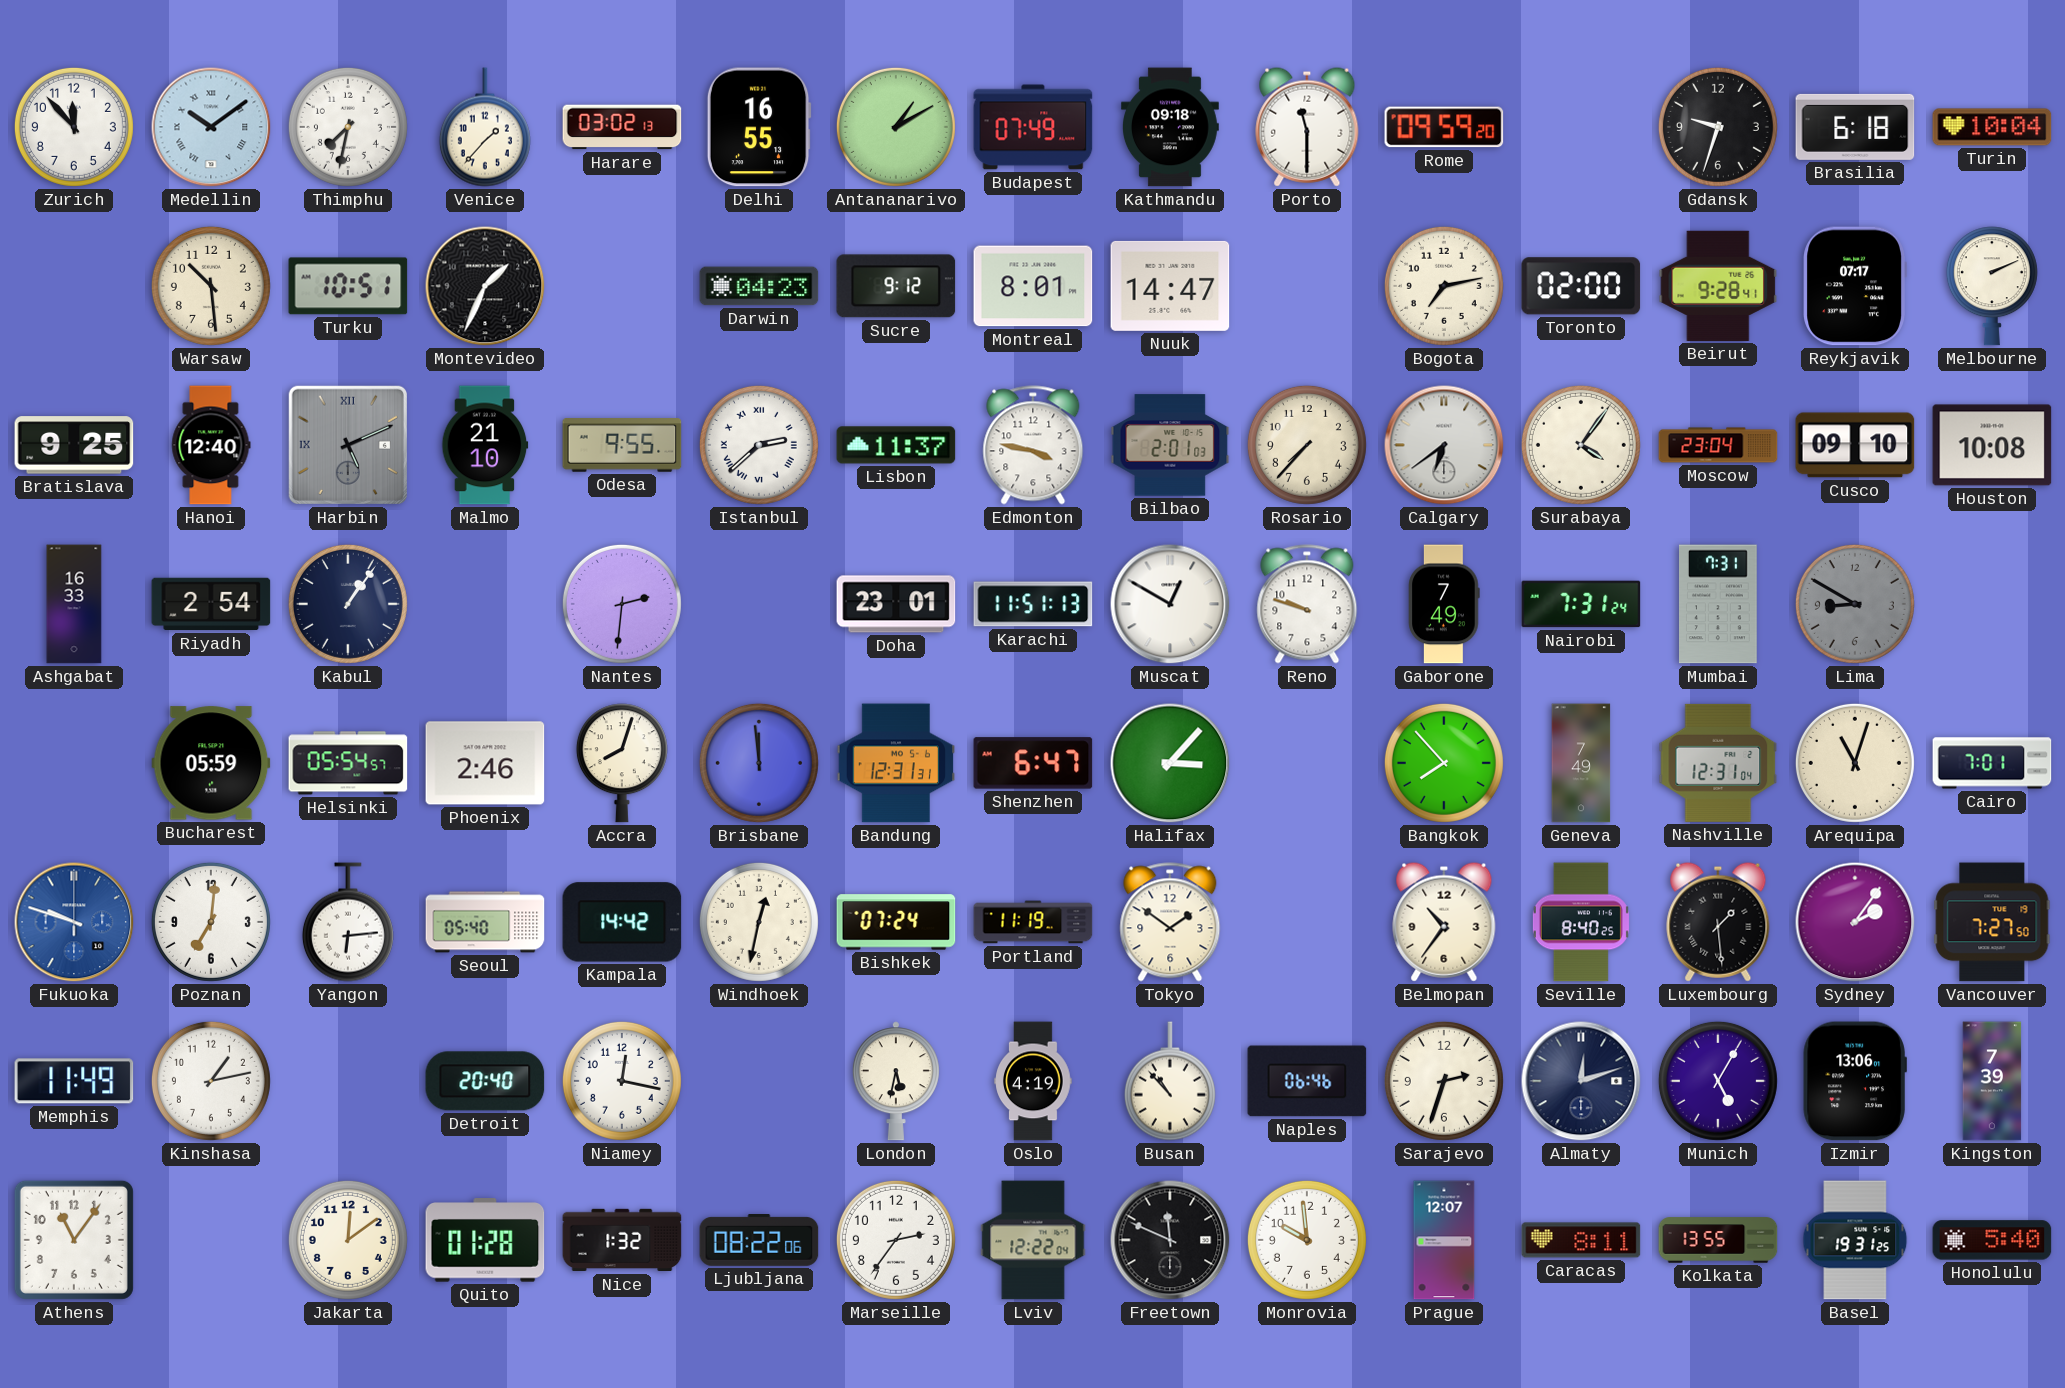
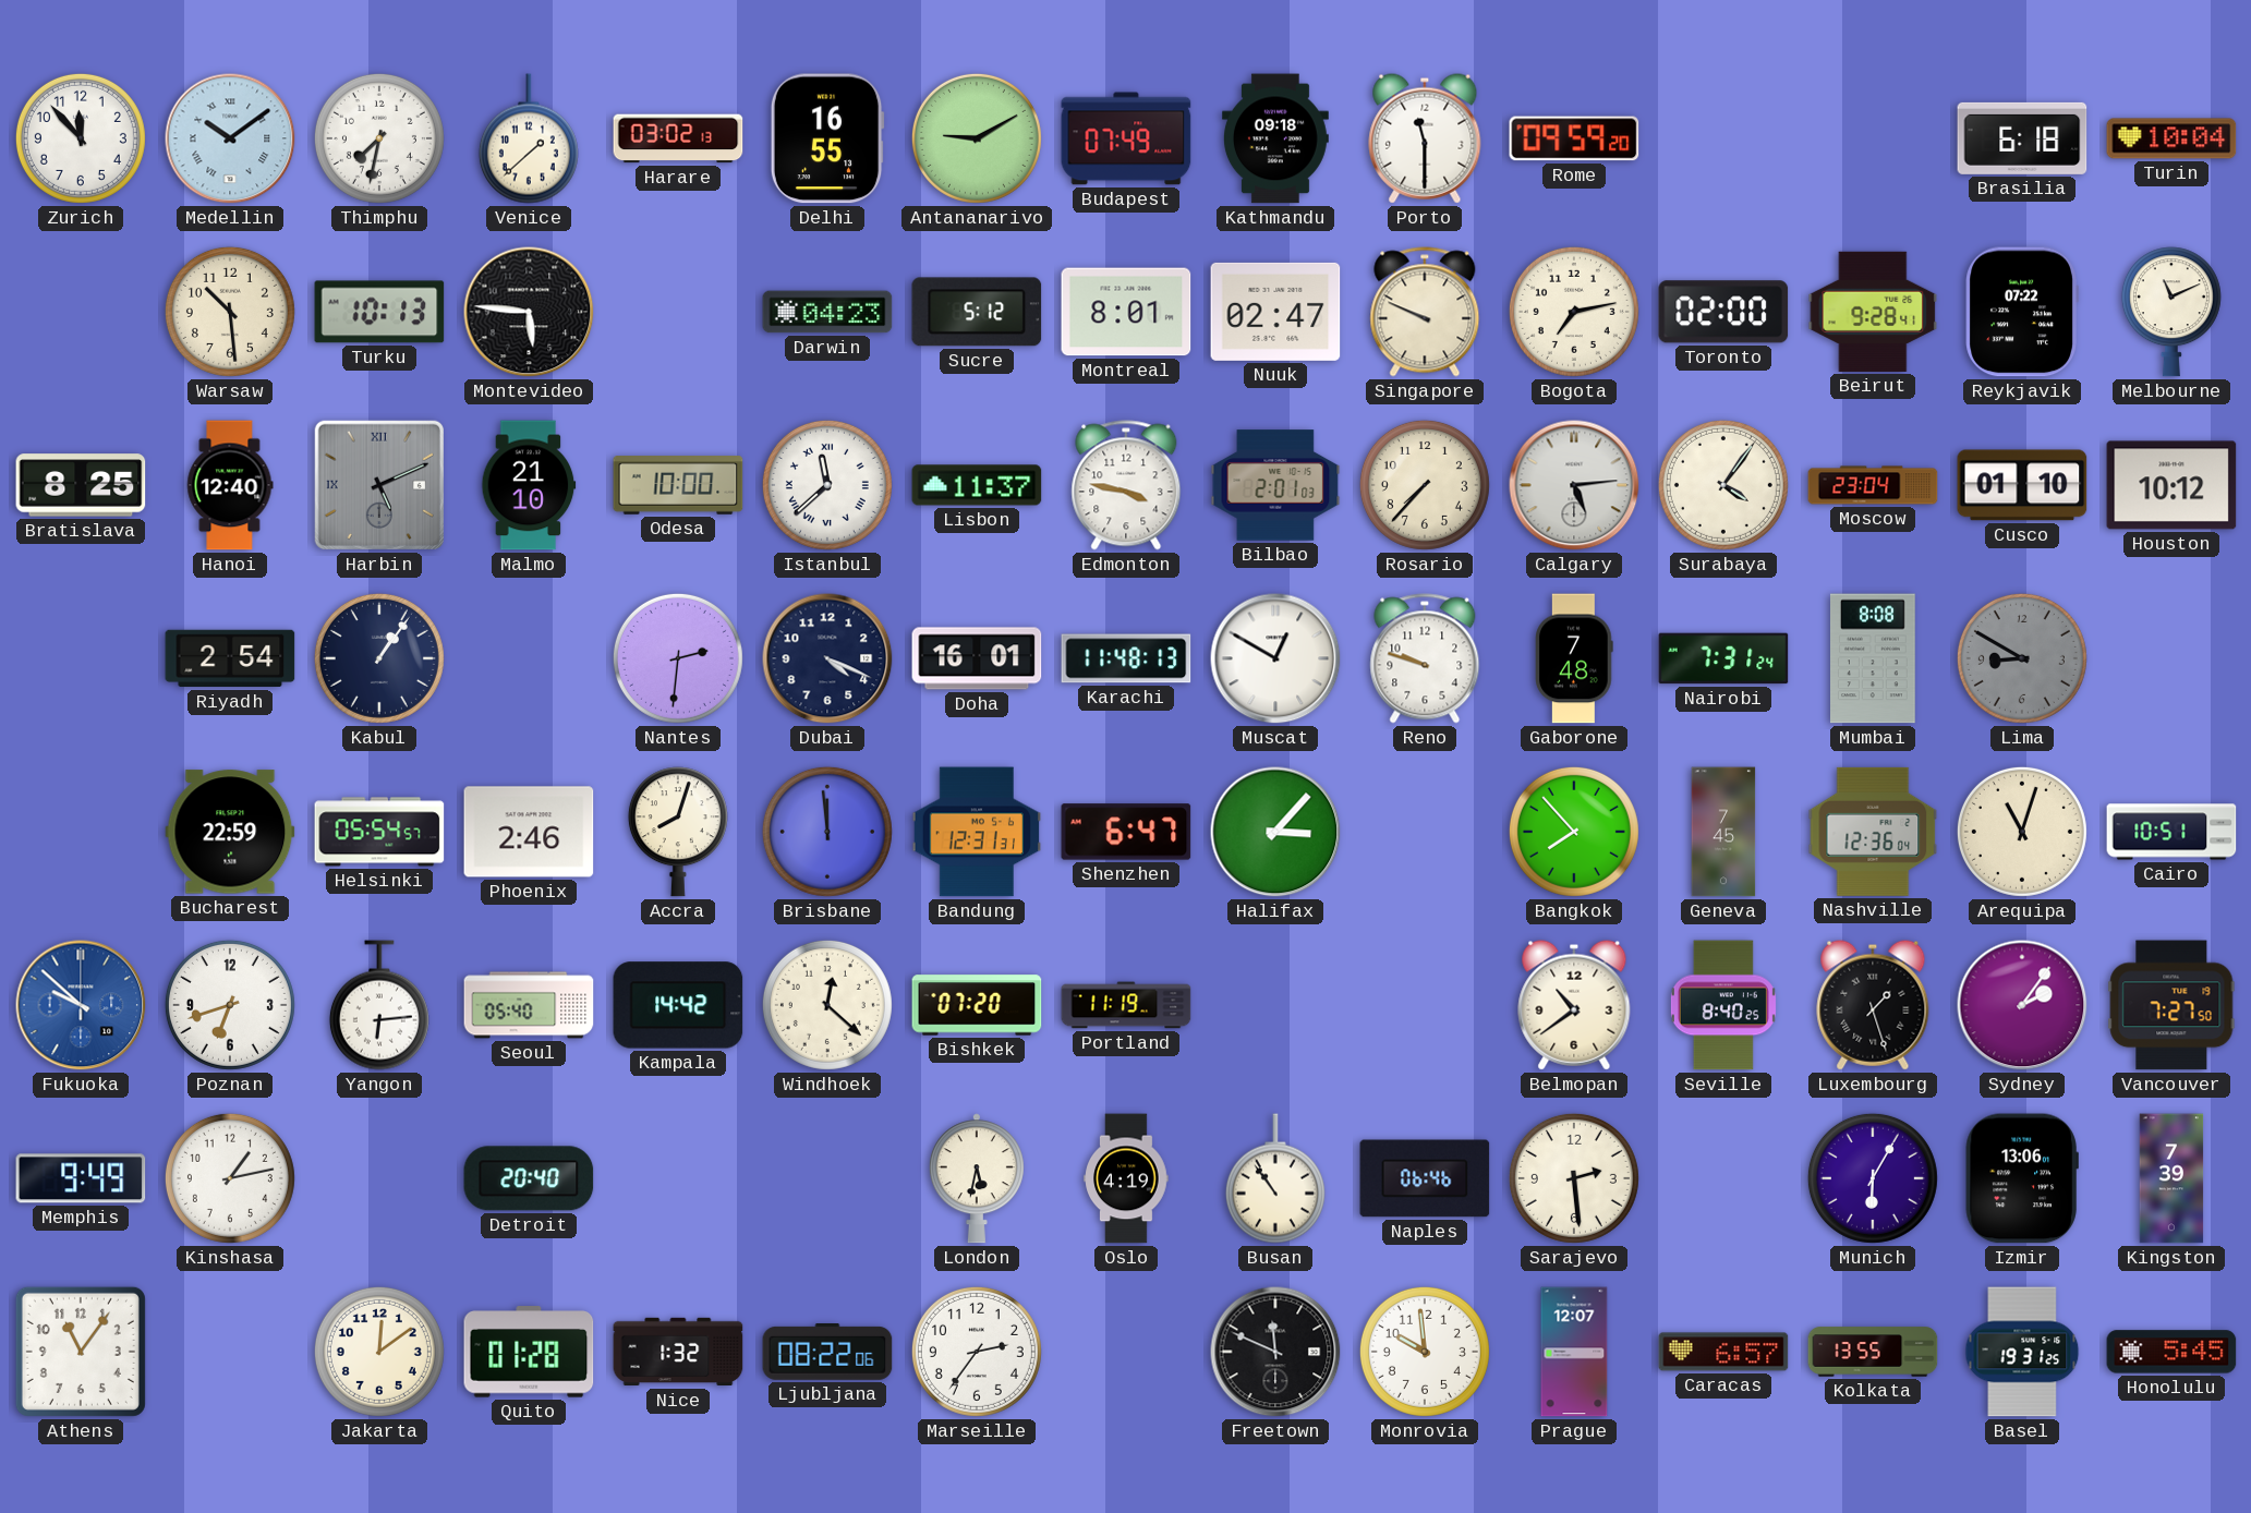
Venice: 1:37 -> 1:38 (529, 138)
Antananarivo: 1:10 -> 9:10 (977, 138)
Gdansk: 9:33 -> none (1718, 127)
Turku: 10:51 -> 10:13 (379, 312)
Montevideo: 1:34 -> 5:46 (529, 312)
Sucre: 9:12 -> 5:12 (977, 312)
Nuuk: 14:47 -> 02:47 (1275, 312)
Singapore: none -> 9:49 (1425, 312)
Reykjavik: 07:17 -> 07:22 (2021, 312)
Melbourne: 2:11 -> 11:11 (2171, 312)
Bratislava: 9:25 -> 8:25 (81, 485)
Odesa: 9:55 -> 10:00 (678, 485)
Istanbul: 2:38 -> 11:38 (827, 485)
Calgary: 6:39 -> 5:14 (1574, 485)
Cusco: 09:10 -> 01:10 (2022, 485)
Houston: 10:08 -> 10:12 (2171, 485)
Ashgabat: 16:33 -> none (74, 604)
Dubai: none -> 4:19 (827, 658)
Doha: 23:01 -> 16:01 (977, 658)
Karachi: 11:51 -> 11:48 (1126, 658)
Gaborone: 7:49 -> 7:48 (1574, 658)
Mumbai: 7:31 -> 8:08 (1874, 658)
Bucharest: 05:59 -> 22:59 (230, 832)
Geneva: 7:49 -> 7:45 (1723, 832)
Nashville: 12:31 -> 12:36 (1873, 832)
Cairo: 7:01 -> 10:51 (2171, 832)
Fukuoka: 9:48 -> 9:52 (81, 1005)
Poznan: 7:01 -> 6:42 (230, 1005)
Windhoek: 12:32 -> 12:22 (827, 1005)
Bishkek: 07:24 -> 07:20 (977, 1005)
Tokyo: 1:51 -> none (1170, 922)
Belmopan: 10:36 -> 10:39 (1574, 1005)
Luxembourg: 1:29 -> 1:27 (1873, 1005)
Memphis: 11:49 -> 9:49 (81, 1178)
Niamey: 12:17 -> none (622, 1081)
Busan: 10:53 -> 10:54 (1275, 1178)
Sarajevo: 2:33 -> 2:29 (1574, 1178)
Almaty: 12:12 -> none (1581, 1081)
Munich: 5:05 -> 6:05 (1873, 1178)
Lviv: 12:22 -> none (1033, 1240)
Caracas: 8:11 -> 6:57 (1723, 1352)
Honolulu: 5:40 -> 5:45 (2171, 1352)
